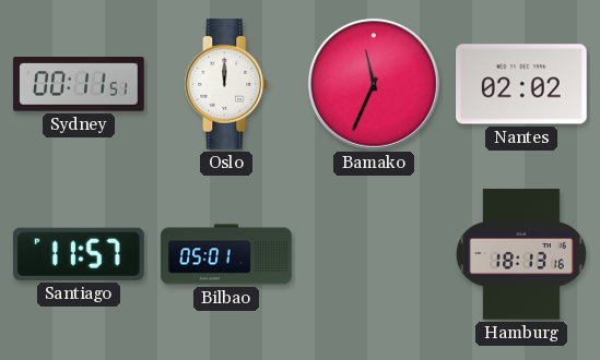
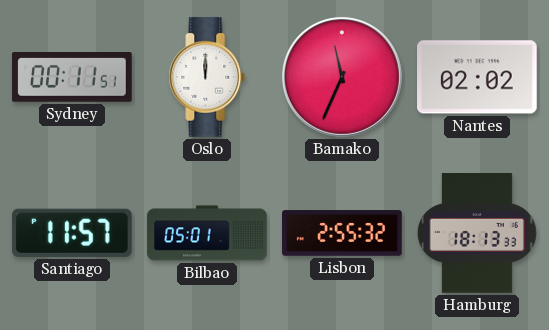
Lisbon: none -> 2:55 (342, 233)
Hamburg: 18:13:16 -> 18:13:33 (477, 233)
